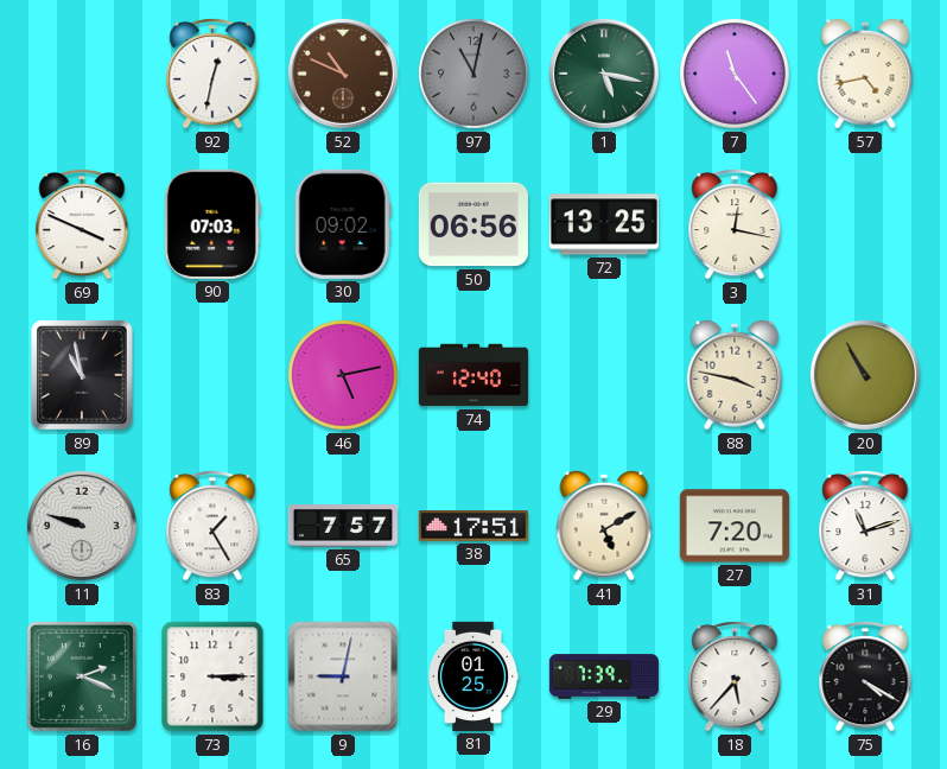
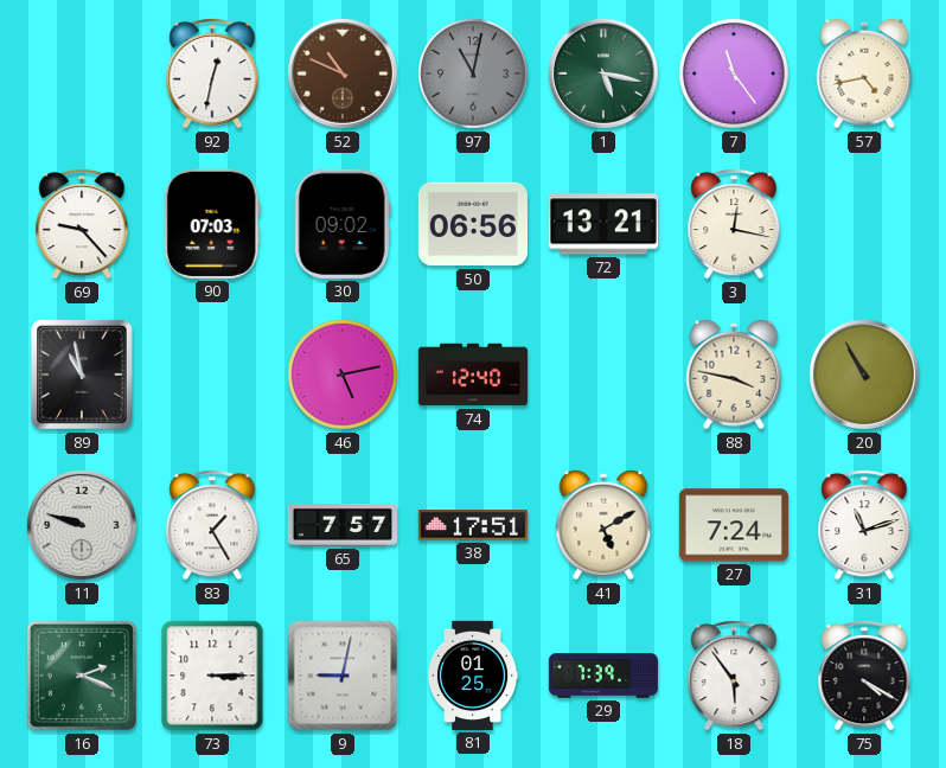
69: 3:49 -> 9:23 (82, 224)
72: 13:25 -> 13:21 (603, 224)
27: 7:20 -> 7:24 (734, 525)
18: 5:37 -> 5:54 (734, 676)
